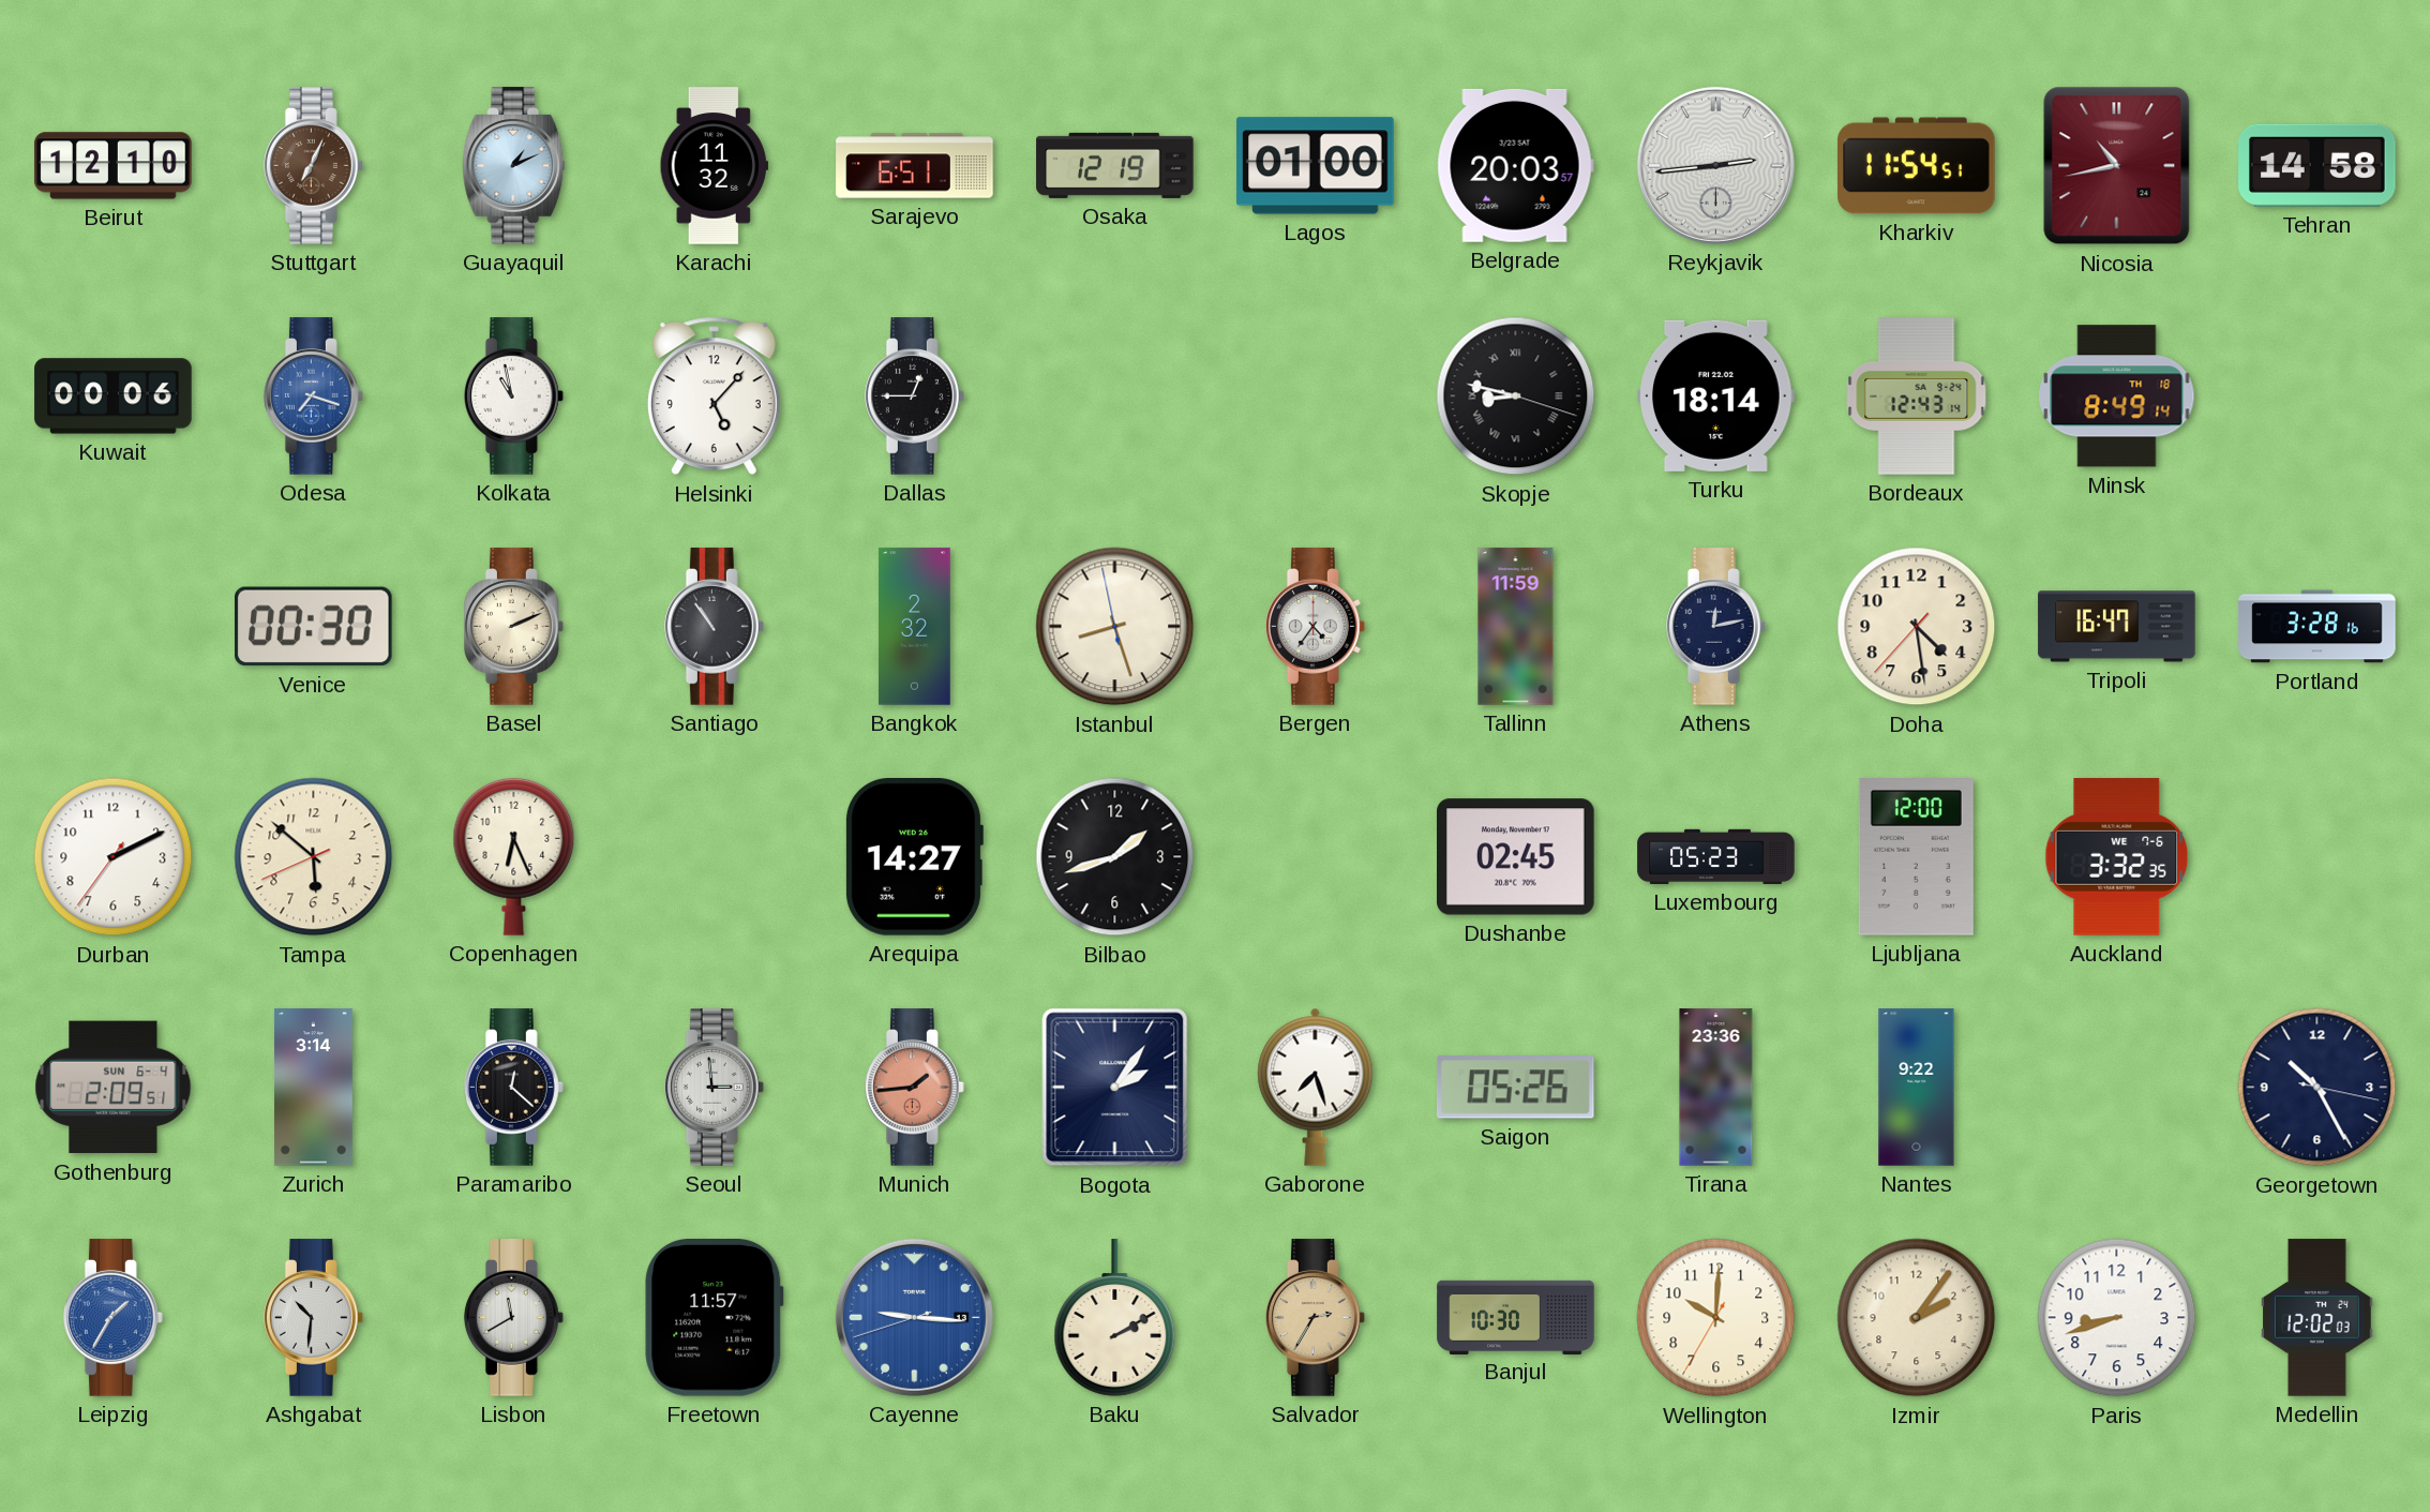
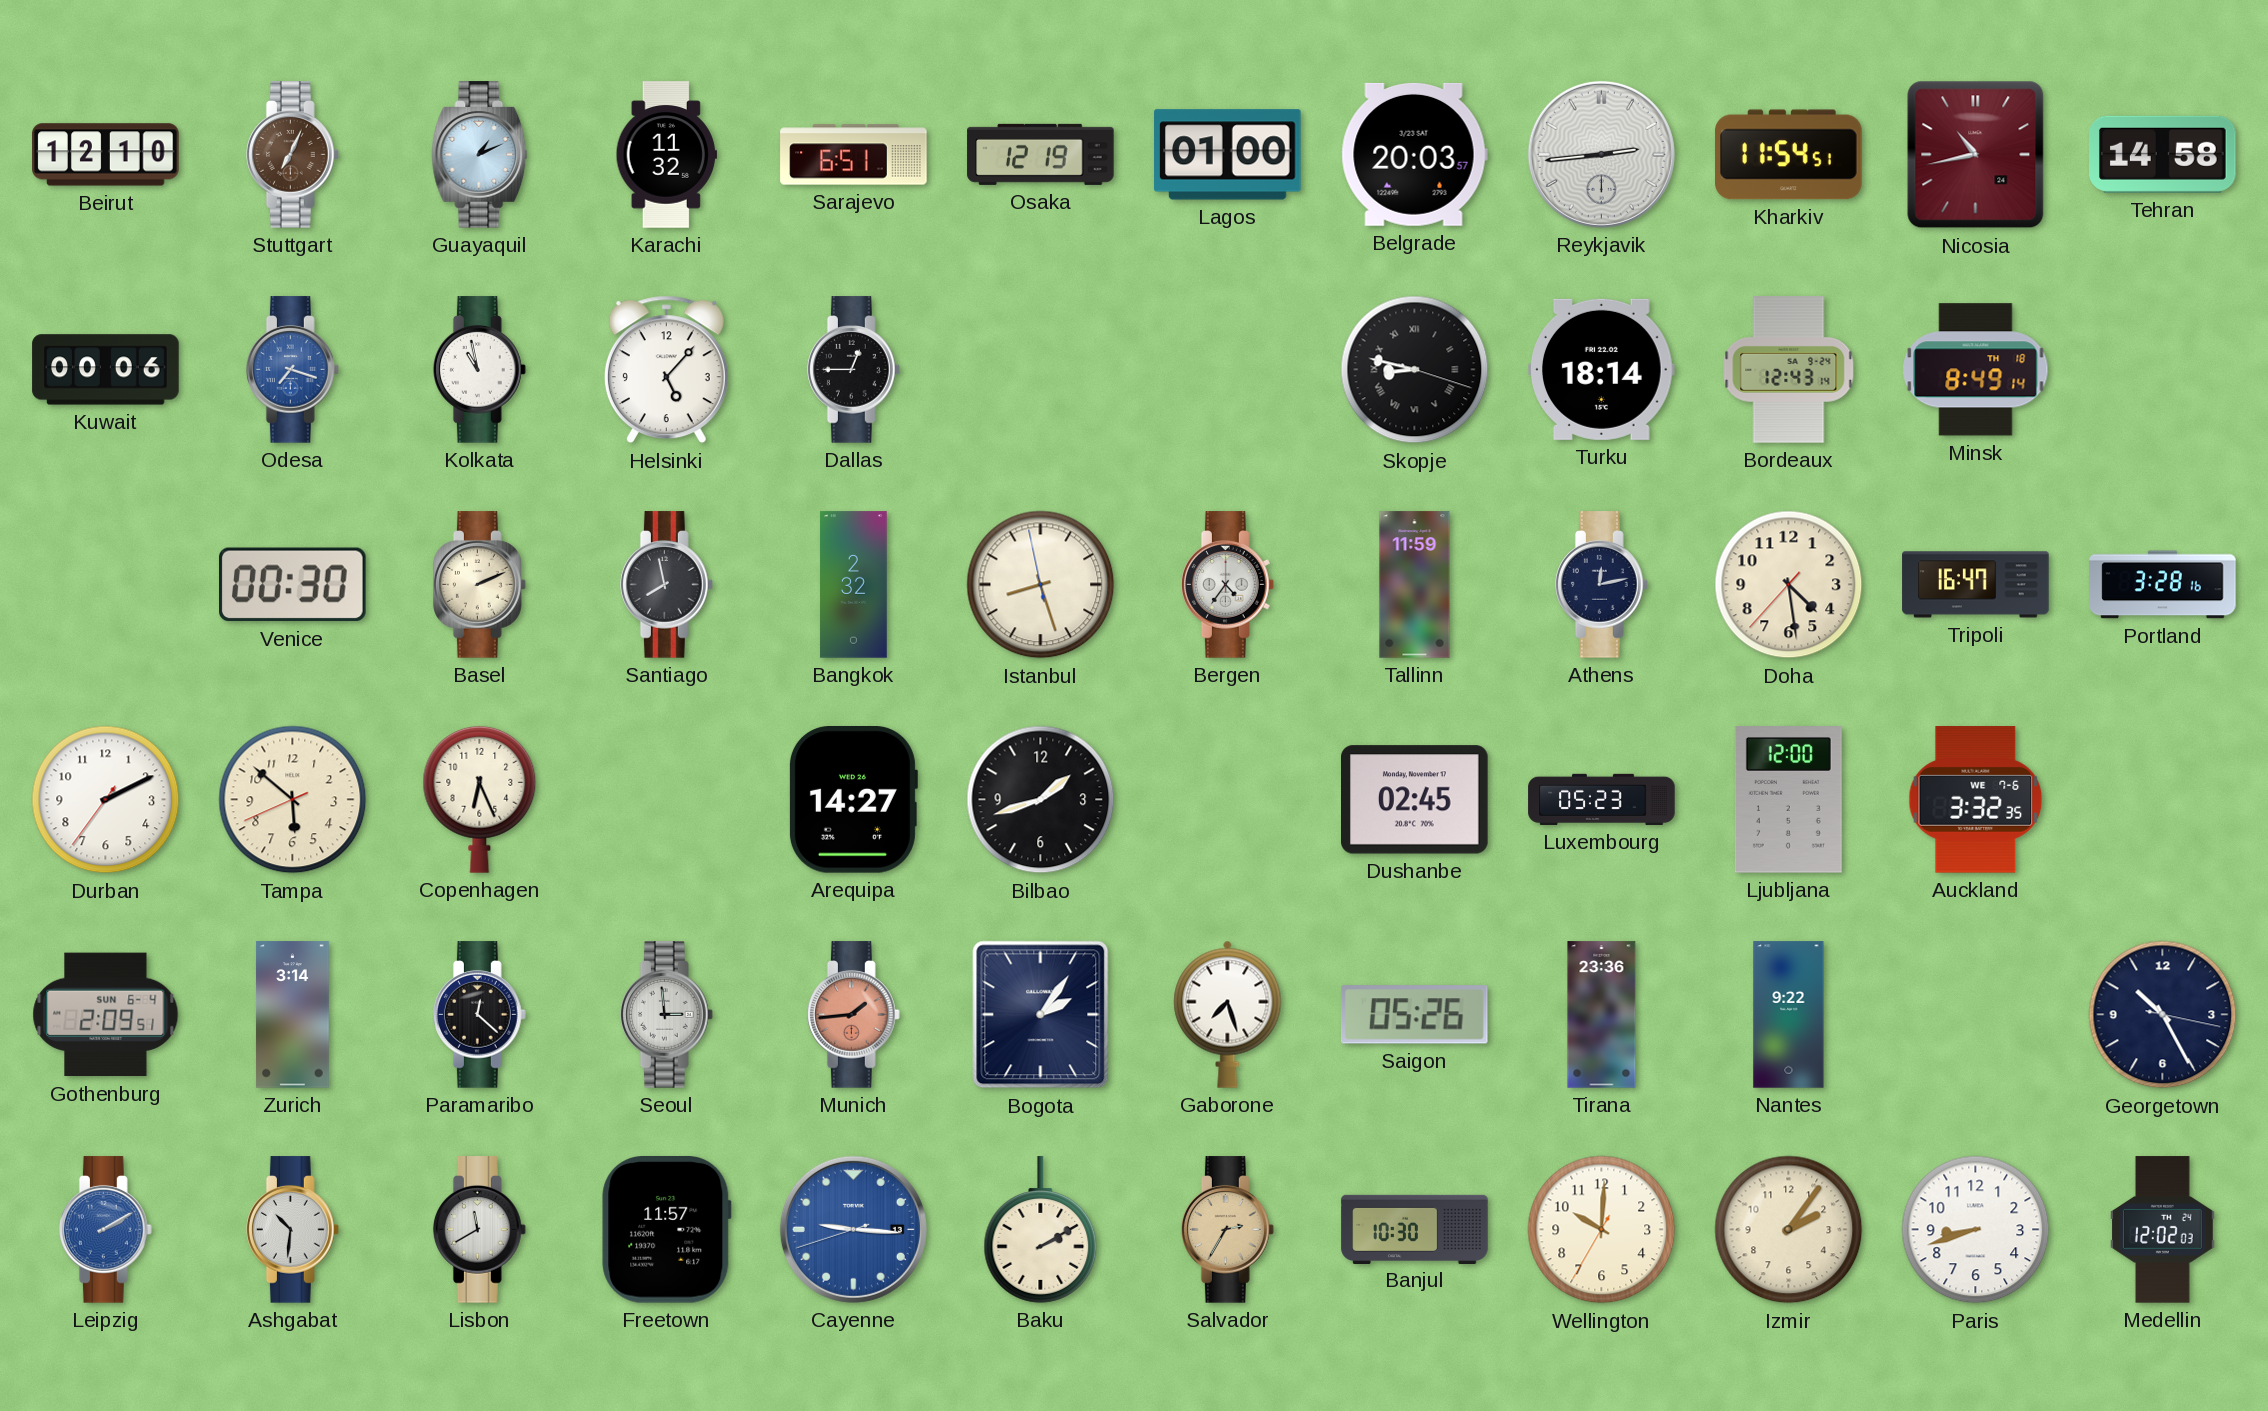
Santiago: 10:54 -> 7:58 (666, 585)
Leipzig: 1:35 -> 2:10 (105, 1230)
